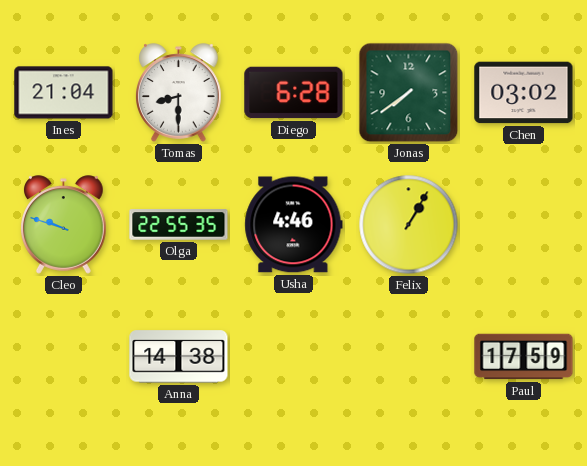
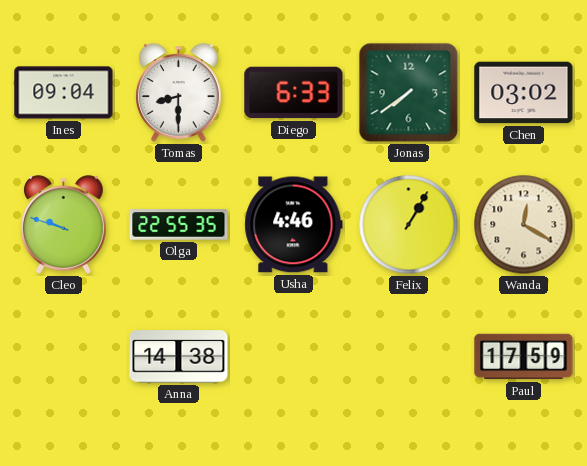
Ines: 21:04 -> 09:04 (64, 93)
Diego: 6:28 -> 6:33 (294, 93)
Wanda: none -> 12:20 (524, 225)
